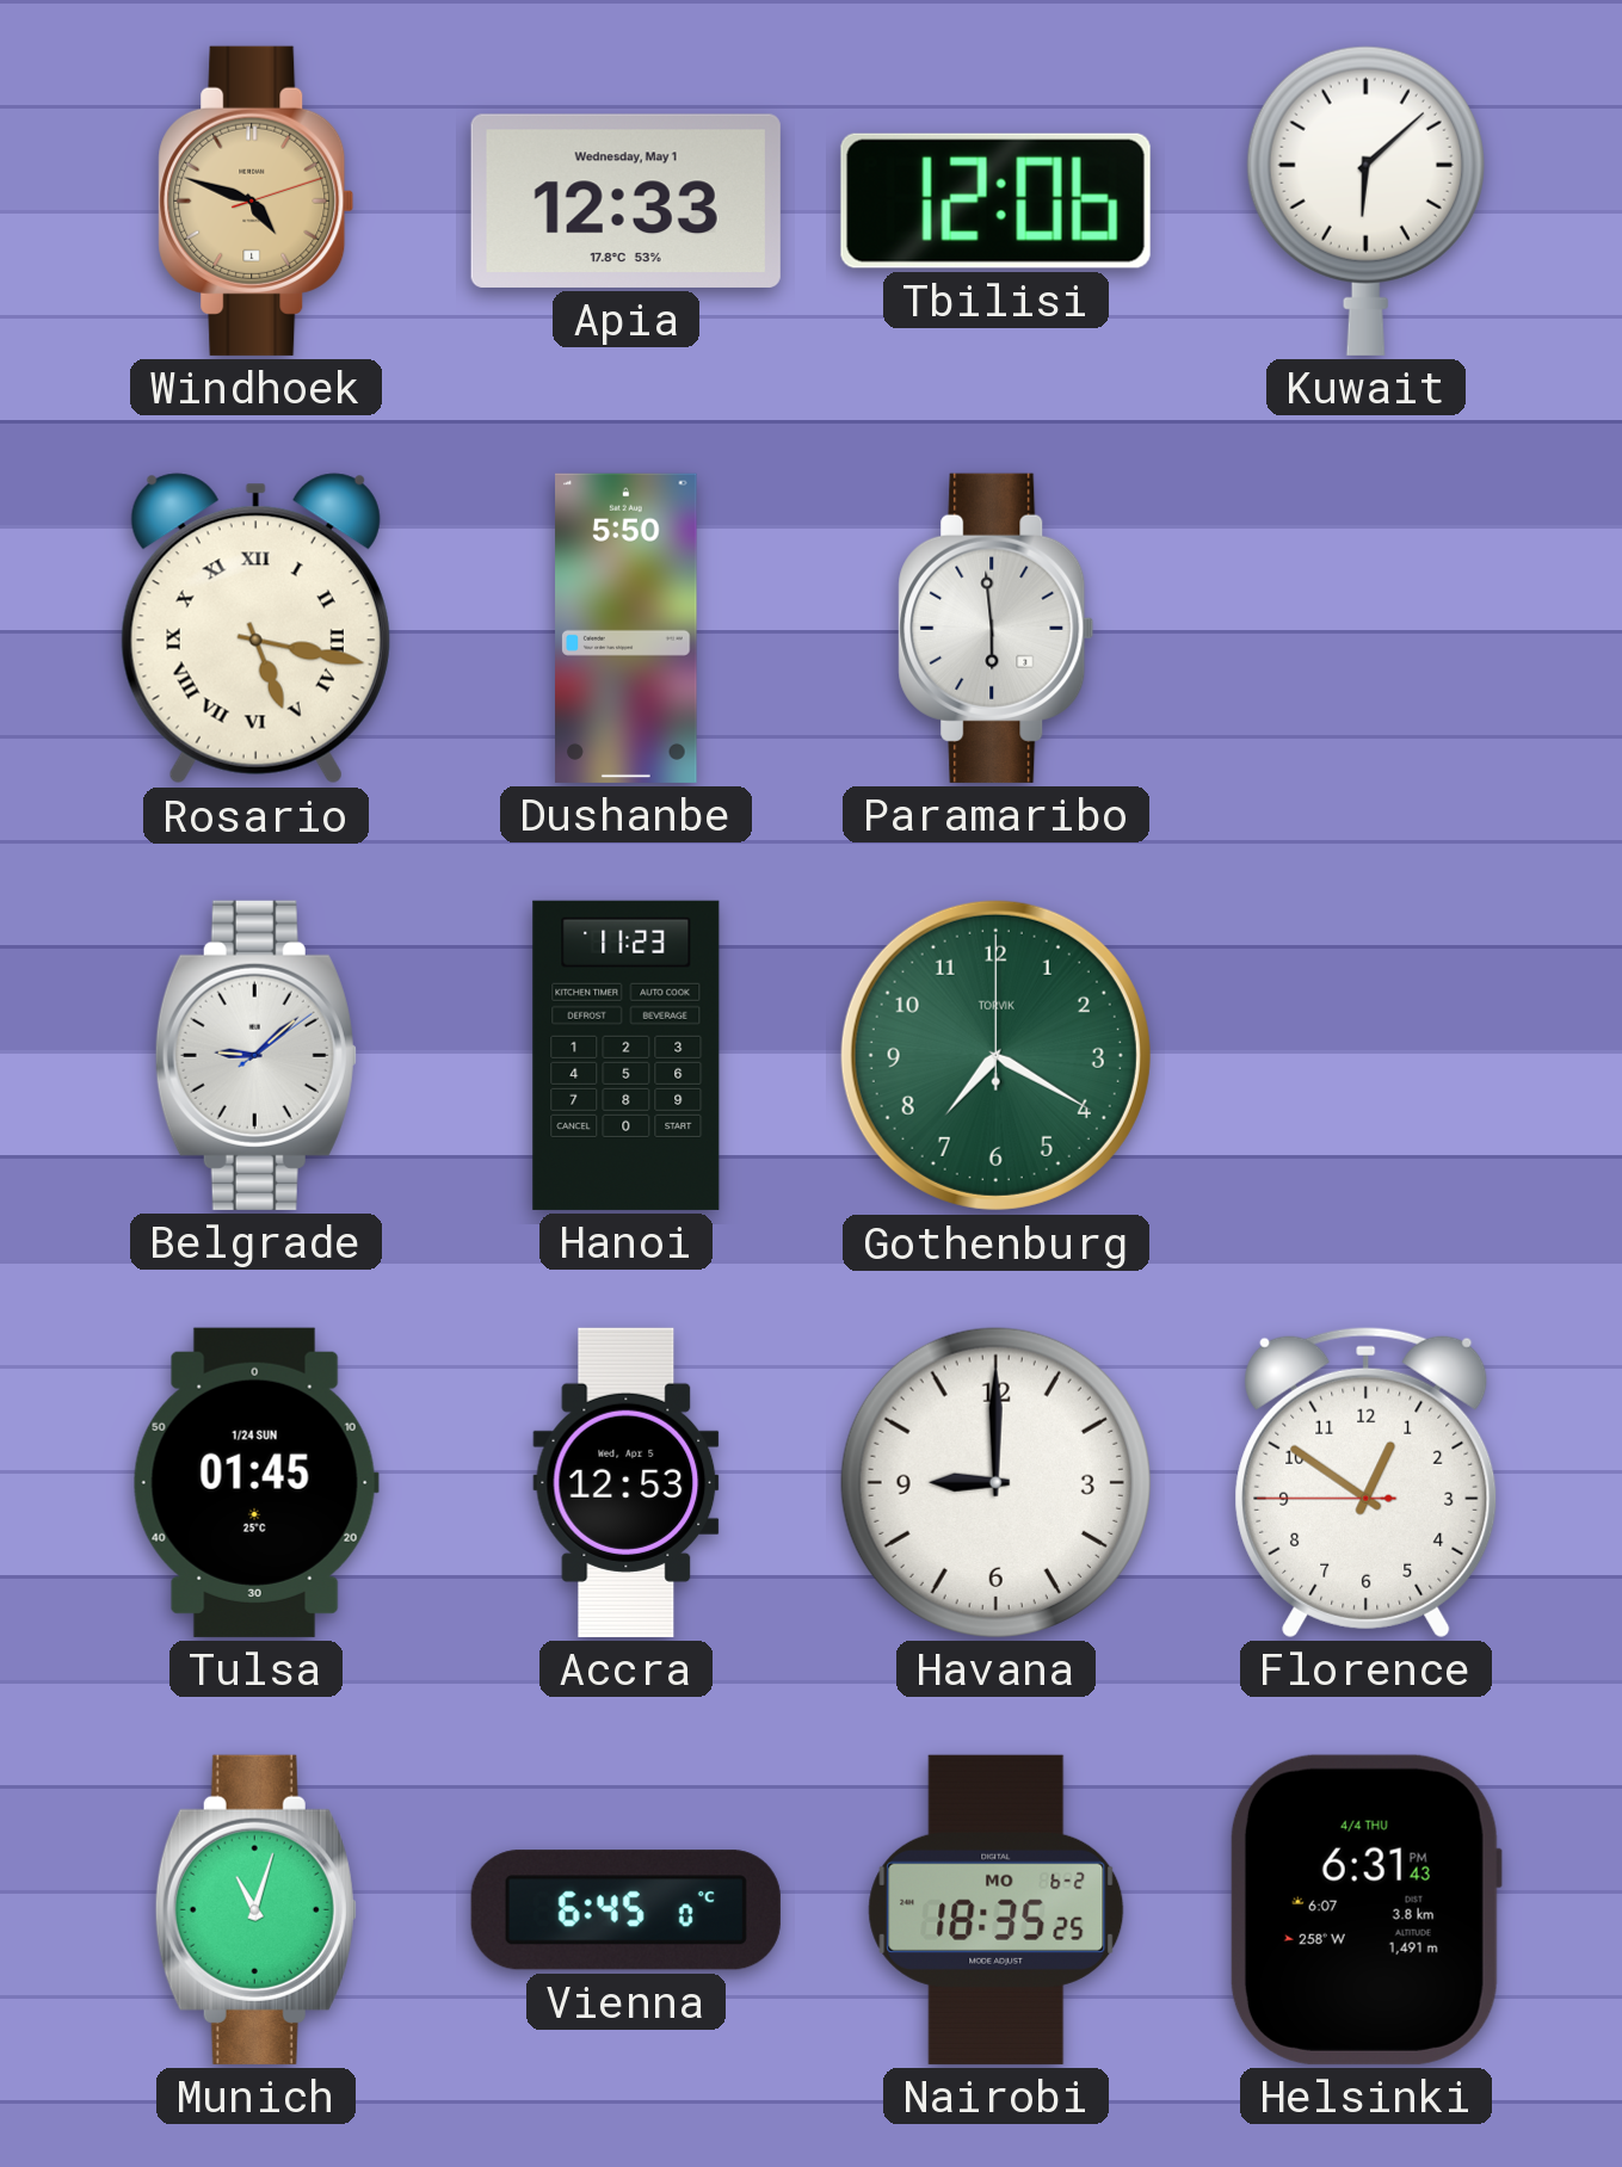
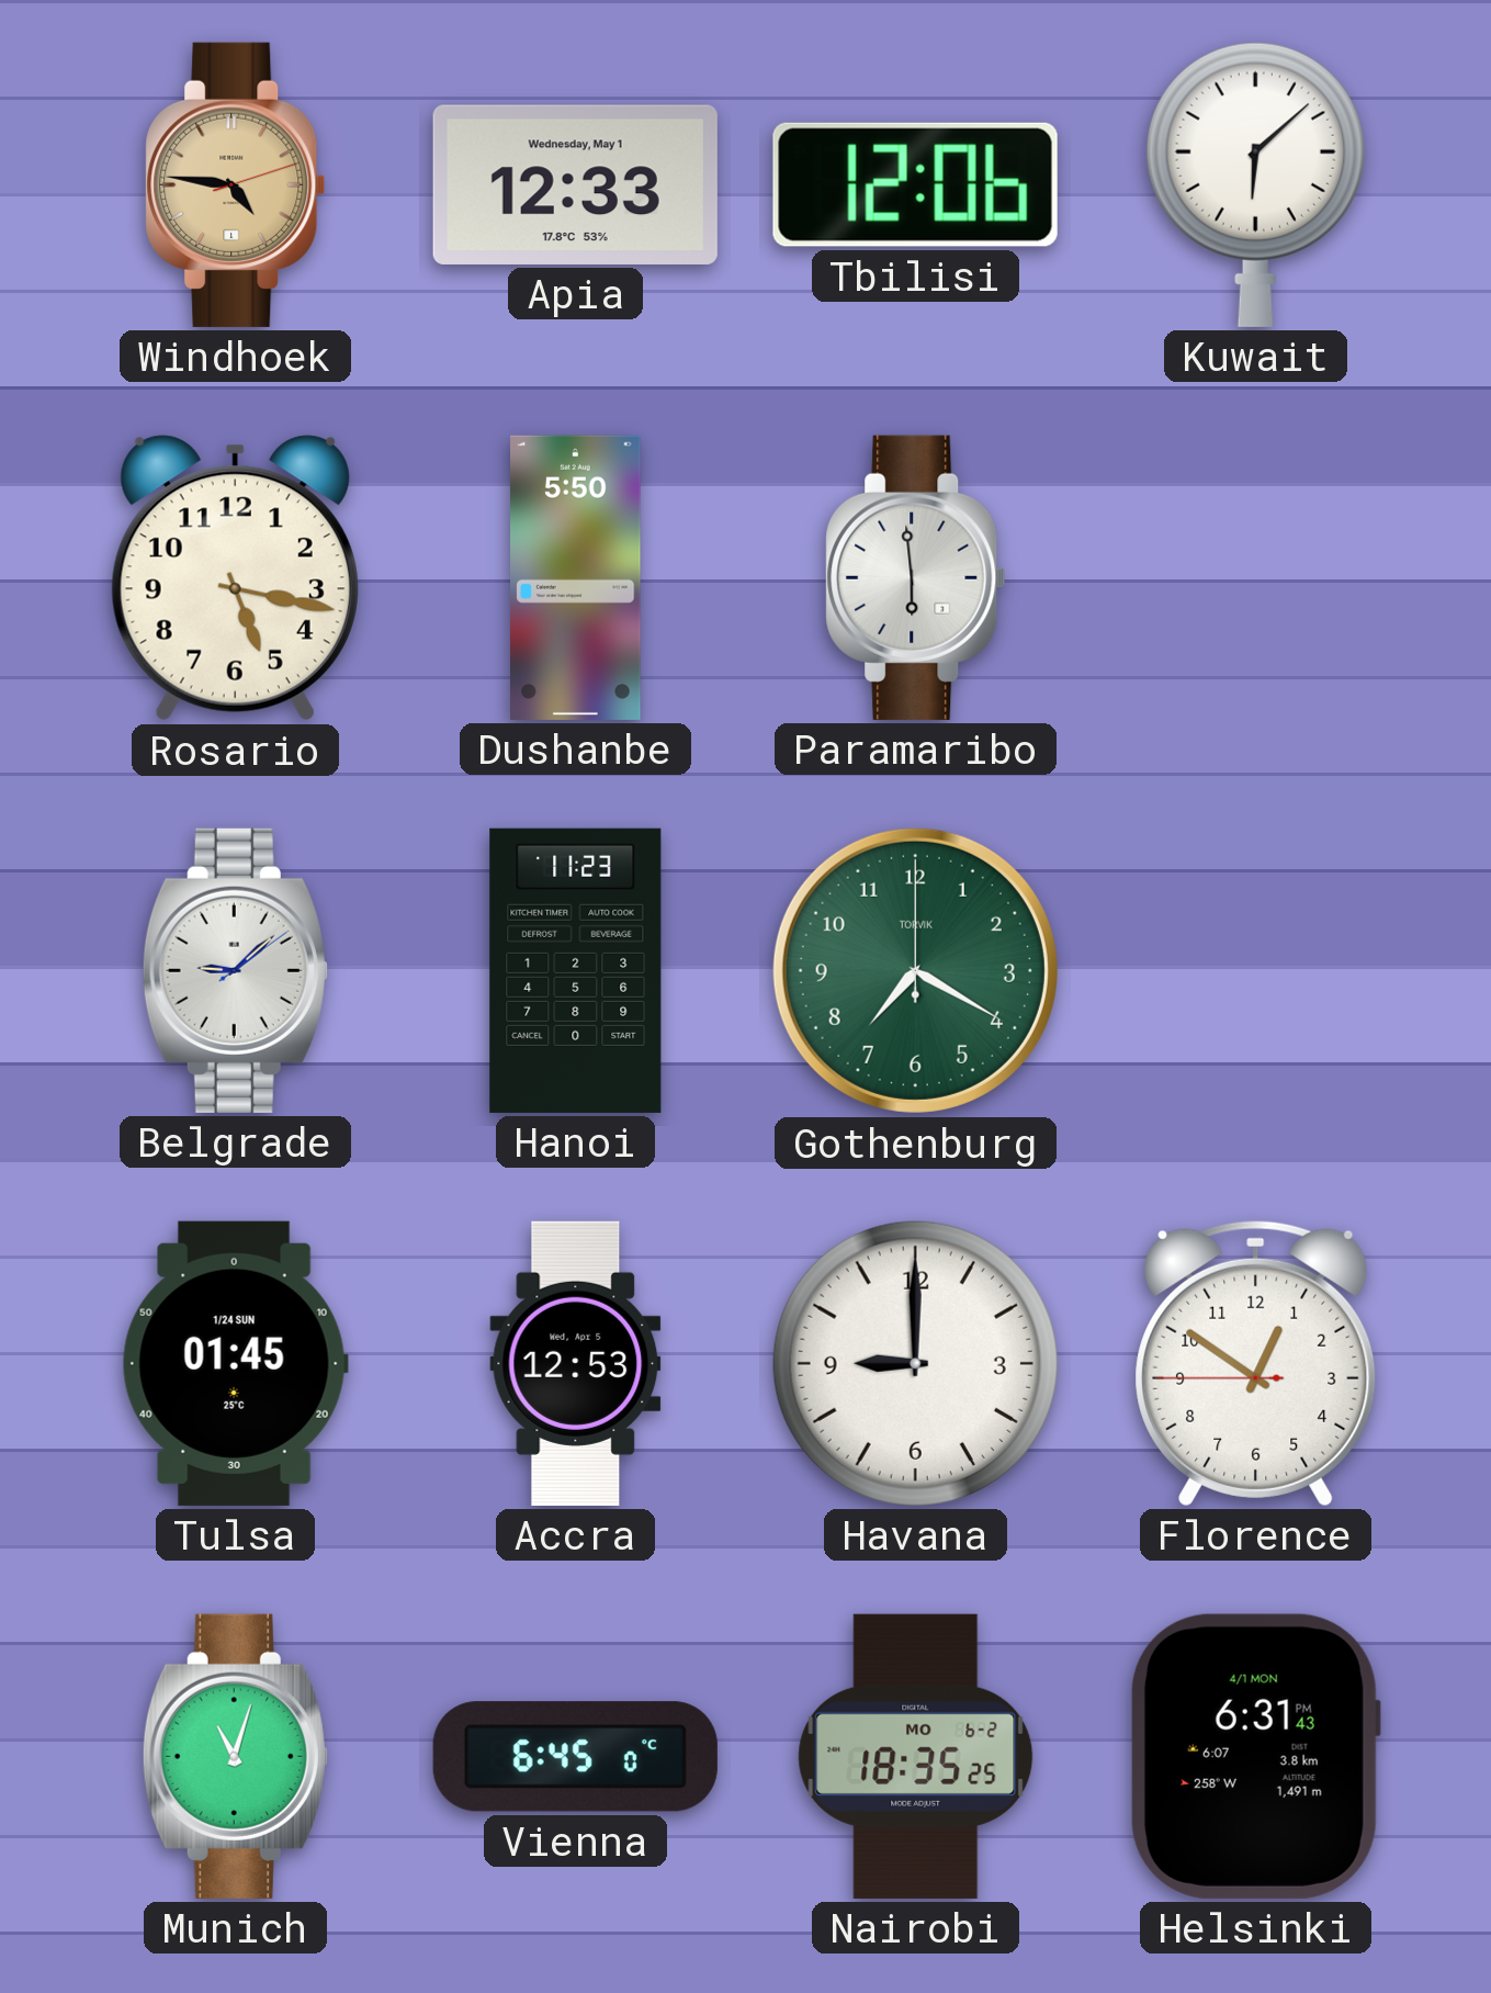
Windhoek: 4:48 -> 4:46 (236, 184)
Rosario numerals: Roman -> Arabic (235, 578)
Helsinki date: 4/4 THU -> 4/1 MON (1255, 1756)
